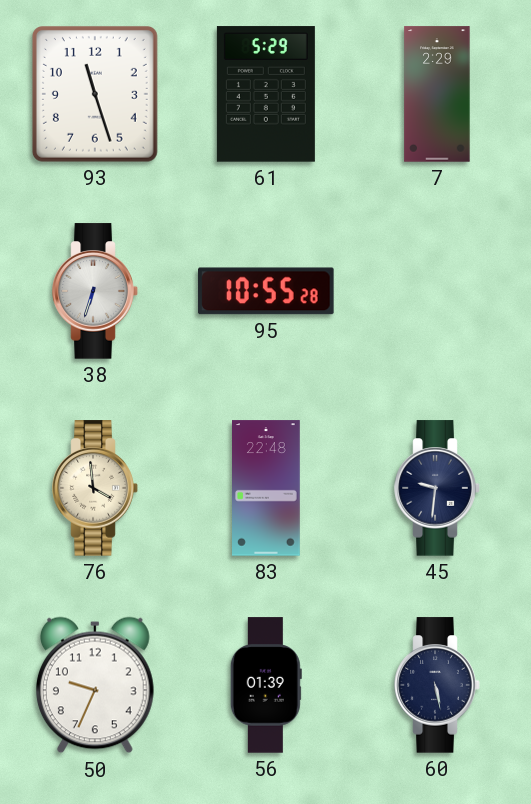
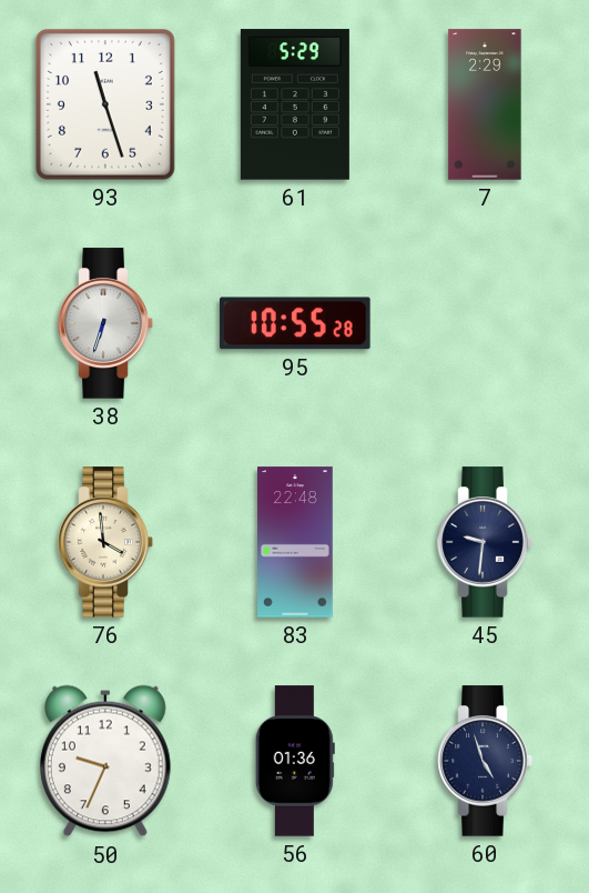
56: 01:39 -> 01:36 (295, 761)
60: 5:28 -> 4:57 (485, 761)
